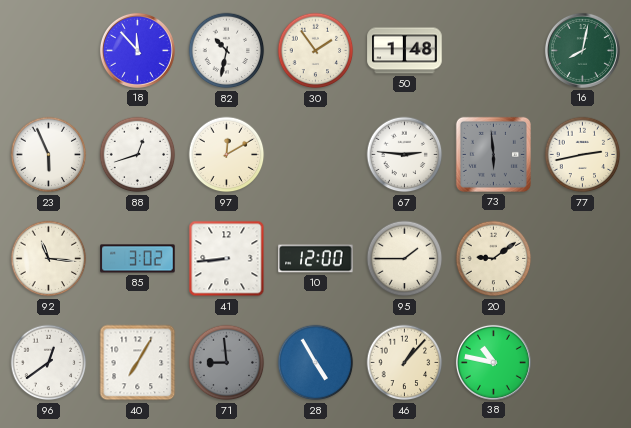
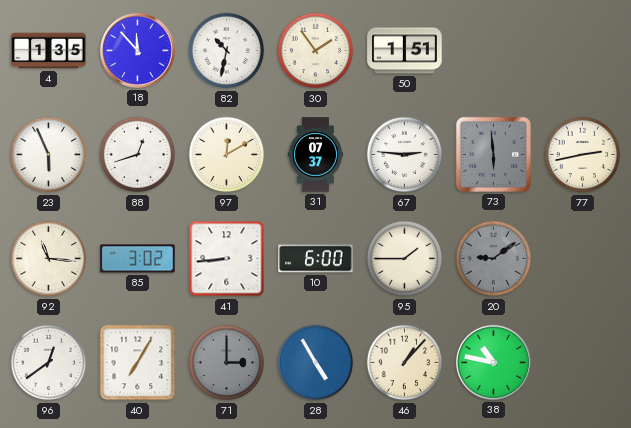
4: none -> 1:35 (49, 51)
50: 1:48 -> 1:51 (405, 51)
16: 8:02 -> none (582, 50)
31: none -> 07:37 (316, 155)
10: 12:00 -> 6:00 (316, 259)
20 dial: cream -> grey (494, 259)
71: 8:59 -> 3:00 (227, 363)
